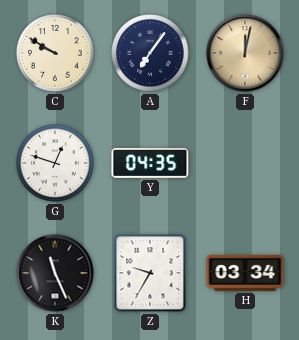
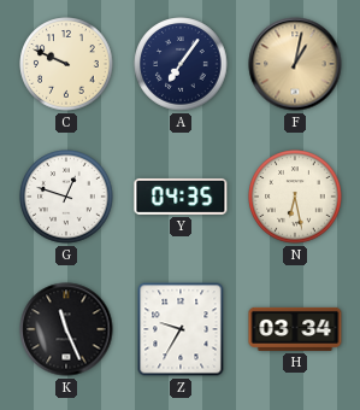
C: 9:50 -> 9:49 (66, 64)
F: 12:02 -> 1:02 (295, 64)
N: none -> 6:28 (295, 197)
